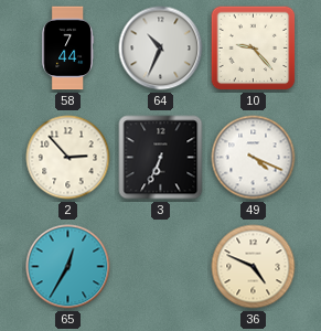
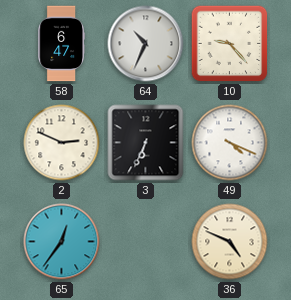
58: 7:44 -> 6:47 (61, 44)
2: 2:53 -> 2:49 (62, 143)
65: 12:35 -> 12:36 (62, 242)
